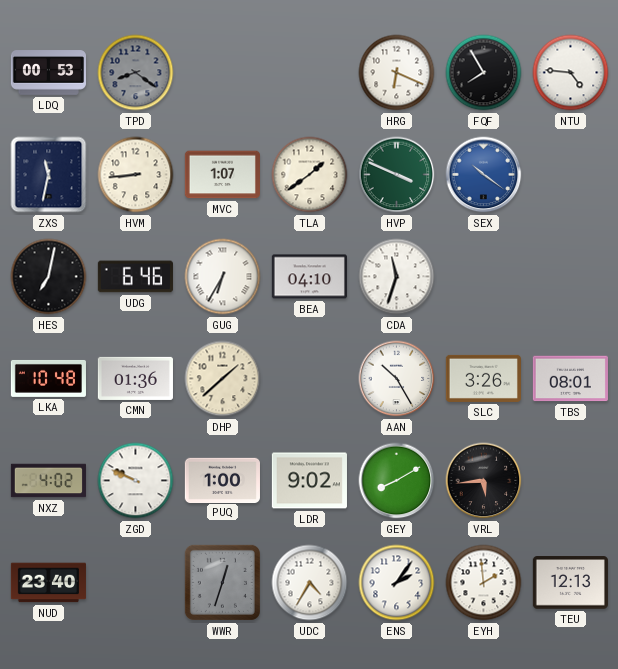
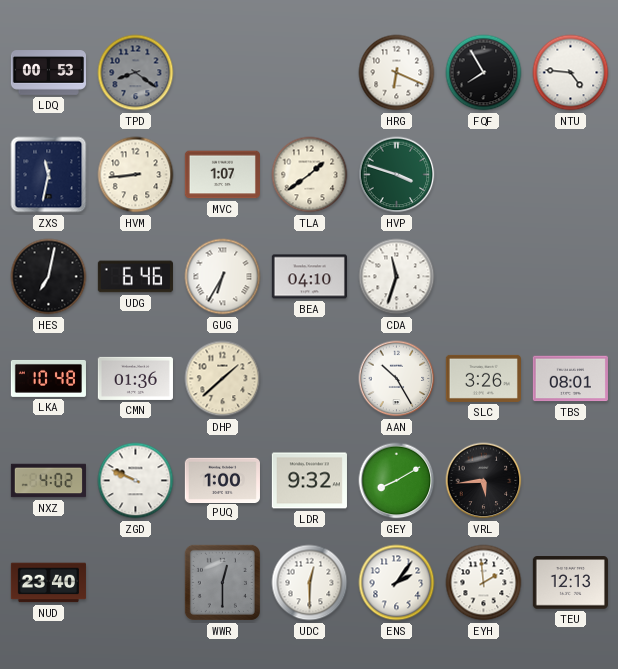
HVP: 3:49 -> 3:48 (397, 175)
SEX: 10:21 -> none (484, 175)
LDR: 9:02 -> 9:32 (309, 481)
WWR: 12:33 -> 12:30 (222, 582)
UDC: 4:35 -> 12:30 (310, 583)
